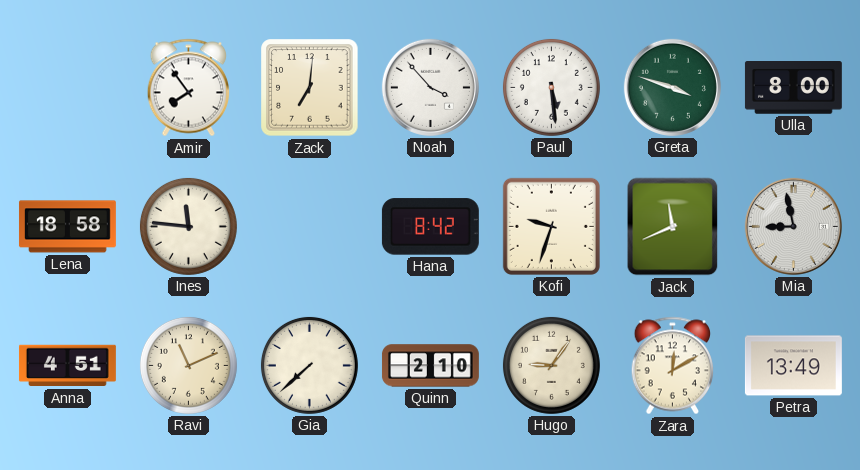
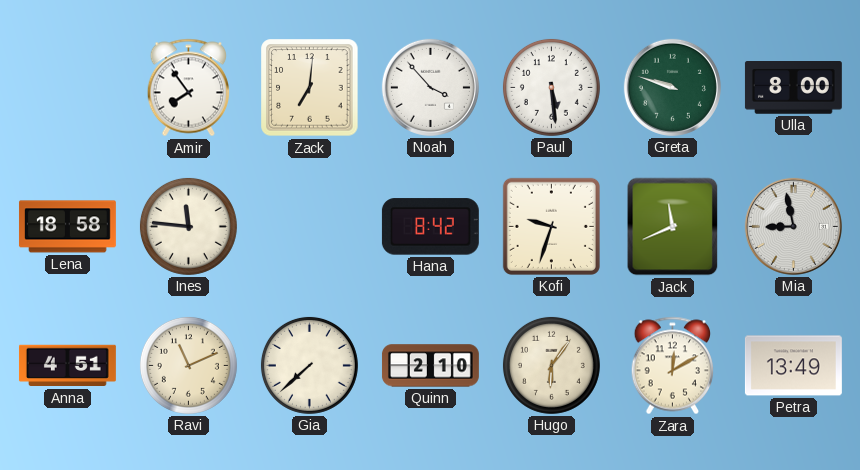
Greta: 3:48 -> 9:48 (672, 87)
Hugo: 9:06 -> 6:06 (551, 365)
